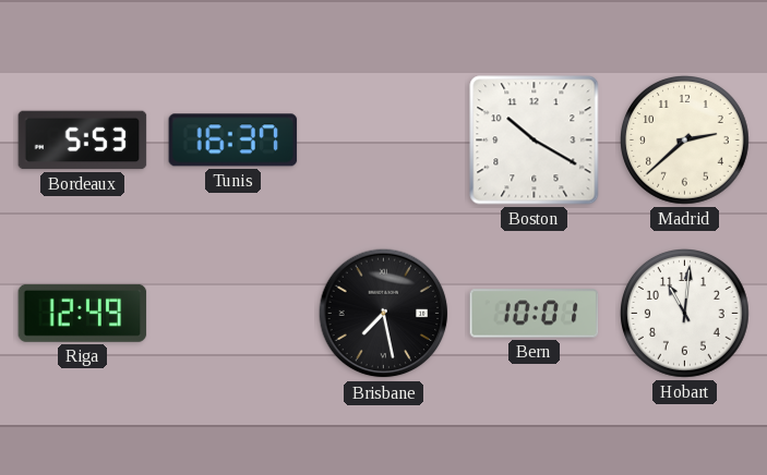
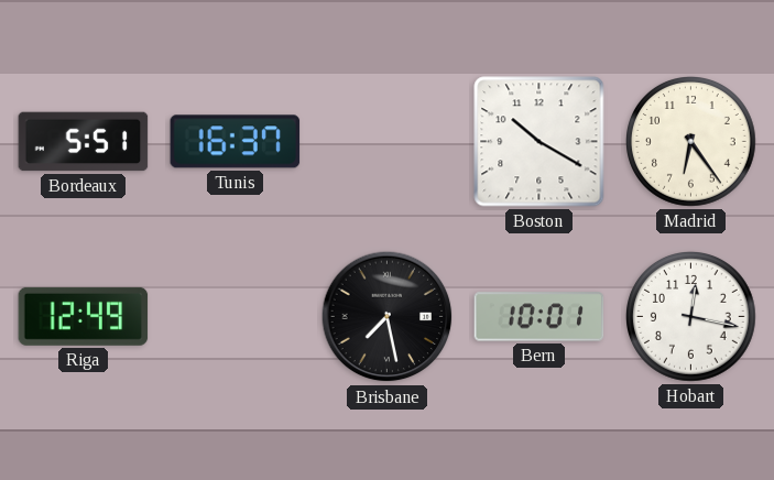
Bordeaux: 5:53 -> 5:51 (84, 142)
Madrid: 2:38 -> 6:24 (691, 142)
Hobart: 11:01 -> 12:17 (691, 317)
